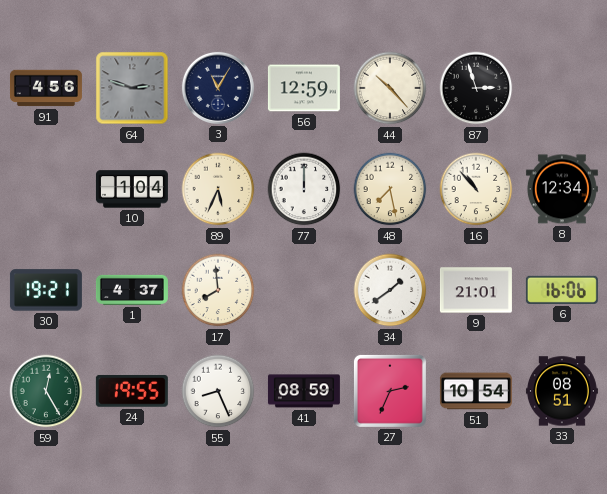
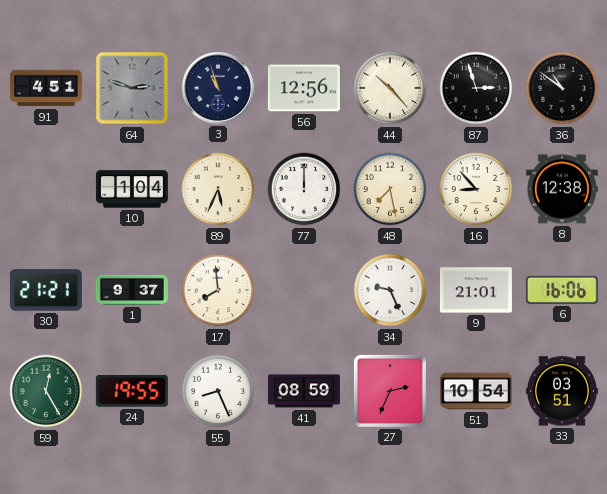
91: 4:56 -> 4:51 (46, 88)
3: 11:05 -> 10:57 (218, 88)
56: 12:59 -> 12:56 (304, 88)
36: none -> 10:51 (562, 88)
16: 10:53 -> 8:53 (476, 189)
8: 12:34 -> 12:38 (562, 189)
30: 19:21 -> 21:21 (46, 290)
1: 4:37 -> 9:37 (132, 290)
34: 1:39 -> 9:26 (390, 290)
33: 08:51 -> 03:51 (562, 391)
